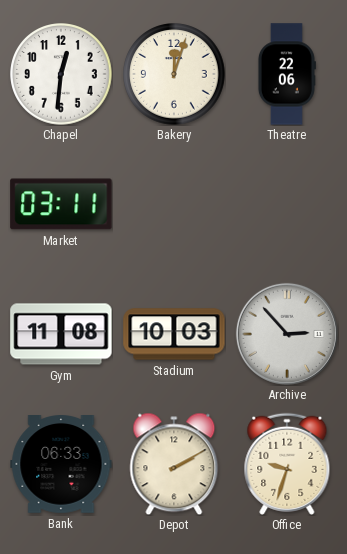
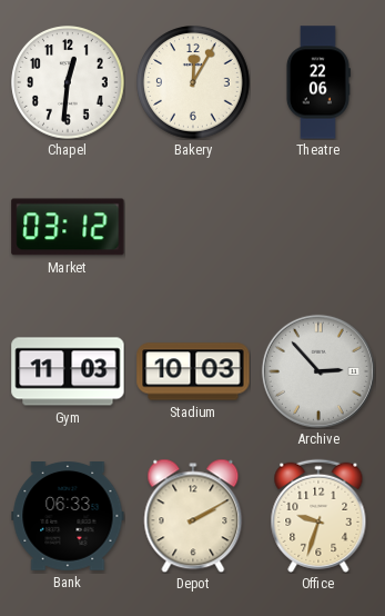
Bakery: 12:03 -> 12:05 (193, 82)
Market: 03:11 -> 03:12 (68, 227)
Gym: 11:08 -> 11:03 (68, 371)
